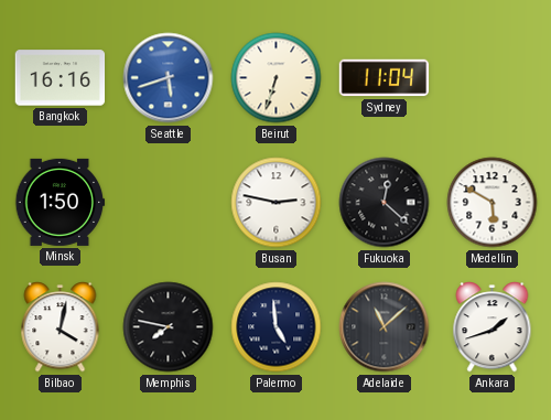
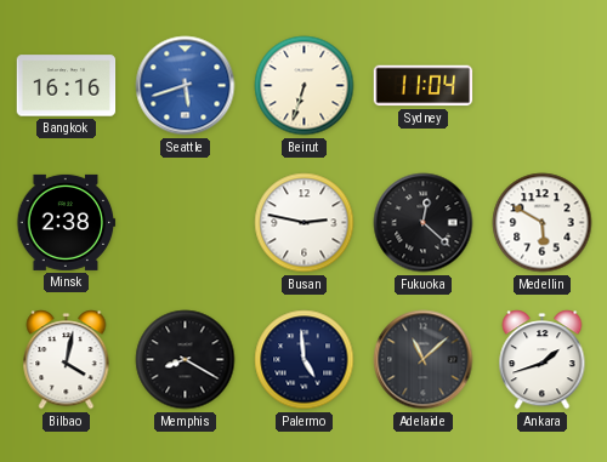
Minsk: 1:50 -> 2:38 (67, 222)
Memphis: 7:47 -> 8:20 (186, 360)
